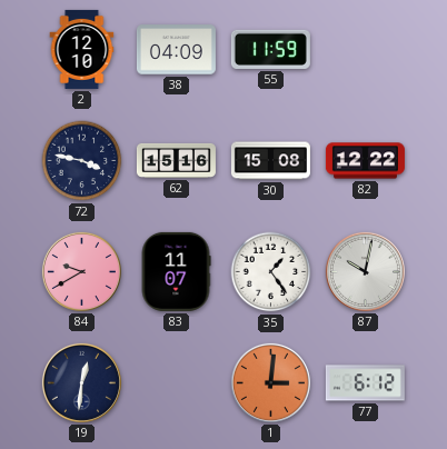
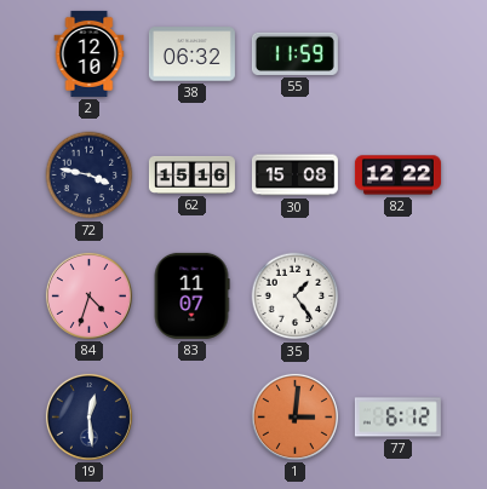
38: 04:09 -> 06:32 (191, 54)
84: 9:40 -> 4:33 (88, 295)
87: 10:02 -> none (365, 271)
19: 12:31 -> 12:29 (88, 416)
